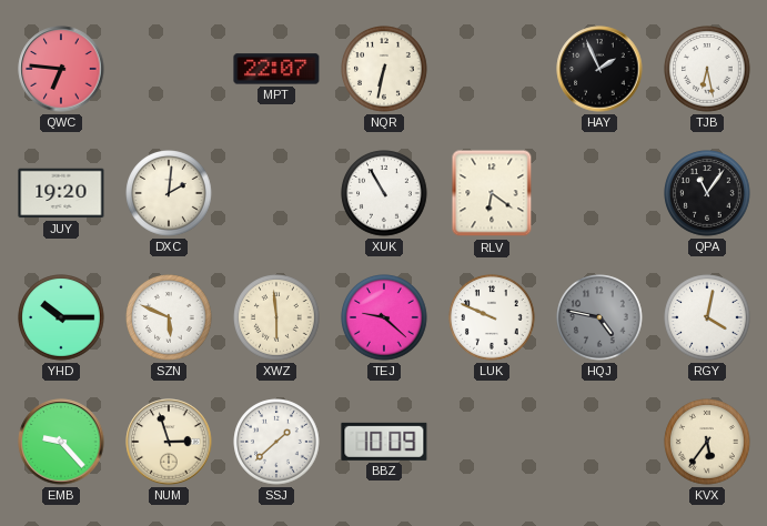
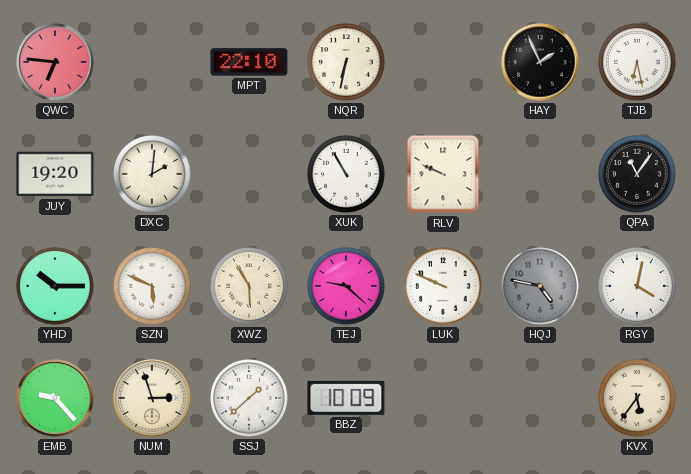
MPT: 22:07 -> 22:10 (249, 62)
RLV: 6:21 -> 9:49 (443, 174)
XWZ: 5:59 -> 5:55 (249, 286)
